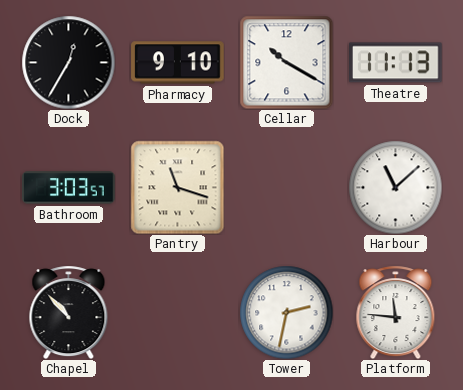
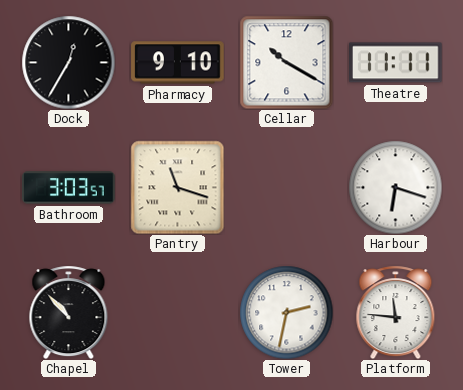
Theatre: 11:13 -> 11:11 (396, 63)
Harbour: 11:08 -> 6:18 (395, 187)
